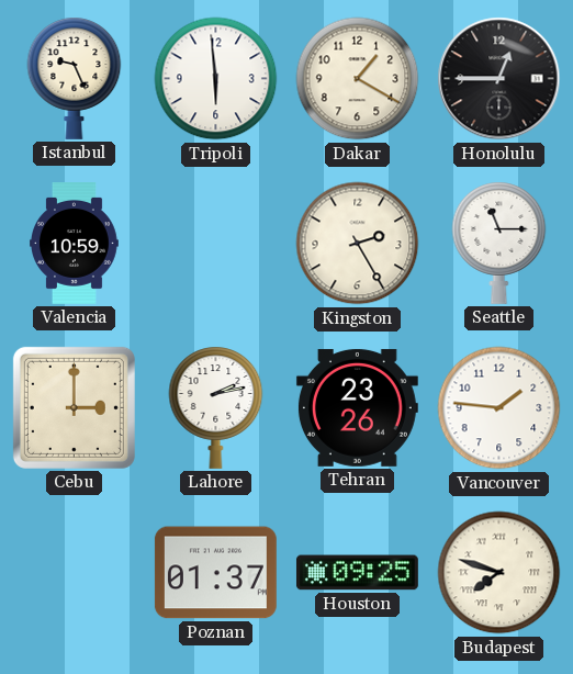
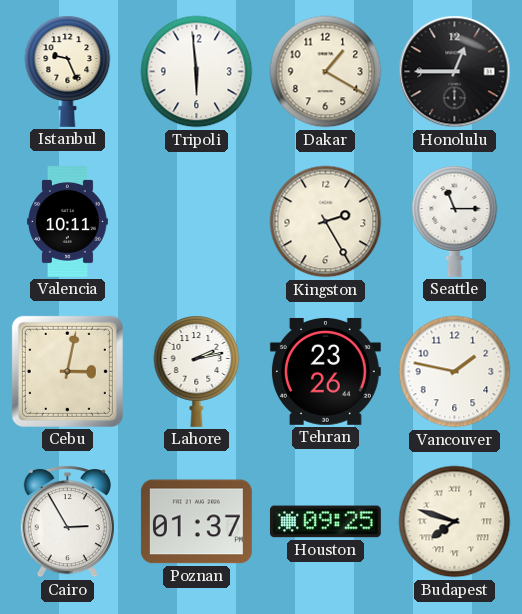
Valencia: 10:59 -> 10:11 (68, 222)
Cebu: 3:00 -> 3:02 (67, 371)
Vancouver: 1:46 -> 1:47 (455, 372)
Cairo: none -> 2:55 (67, 522)
